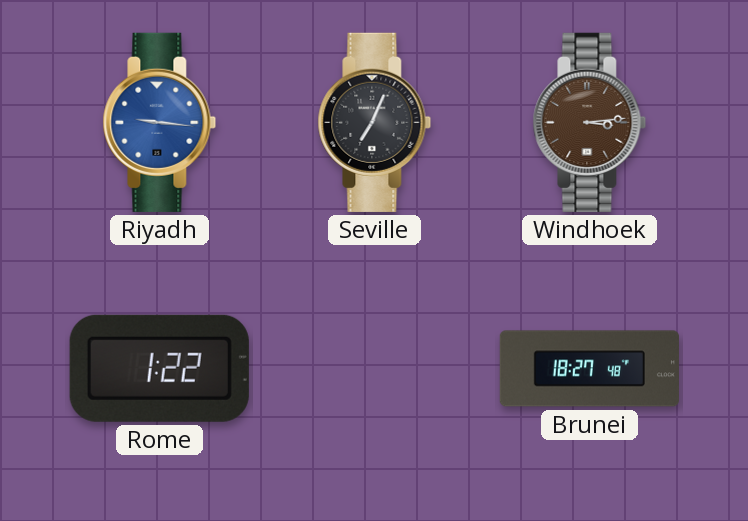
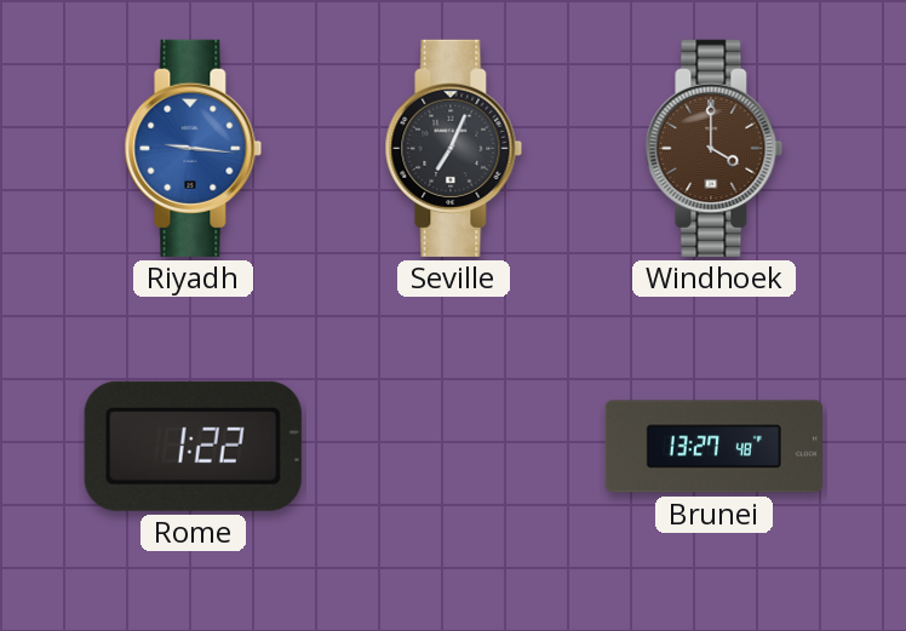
Windhoek: 3:14 -> 4:00 (715, 148)
Brunei: 18:27 -> 13:27 (713, 447)
